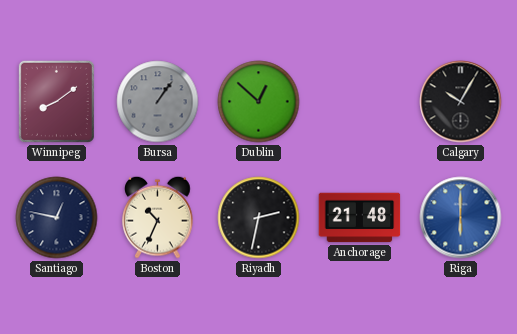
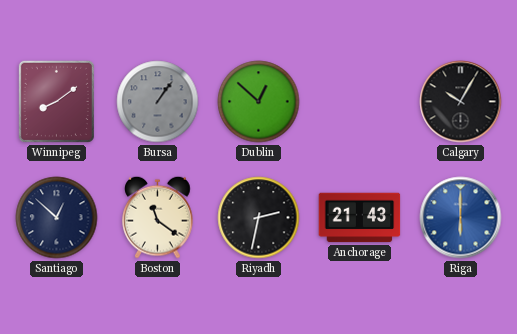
Santiago: 12:47 -> 12:52 (57, 218)
Boston: 10:34 -> 11:21 (158, 217)
Anchorage: 21:48 -> 21:43 (360, 218)
